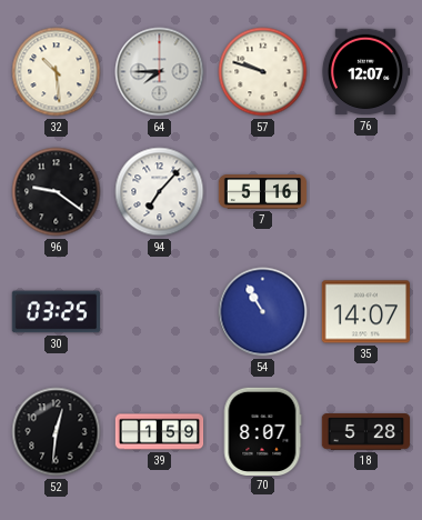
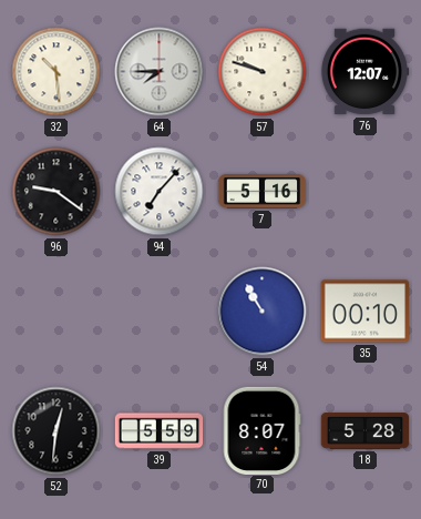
30: 03:25 -> none (56, 312)
35: 14:07 -> 00:10 (364, 312)
39: 1:59 -> 5:59 (160, 431)
